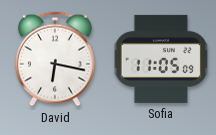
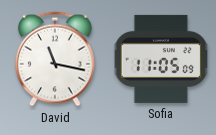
David: 6:17 -> 11:17 (56, 59)
